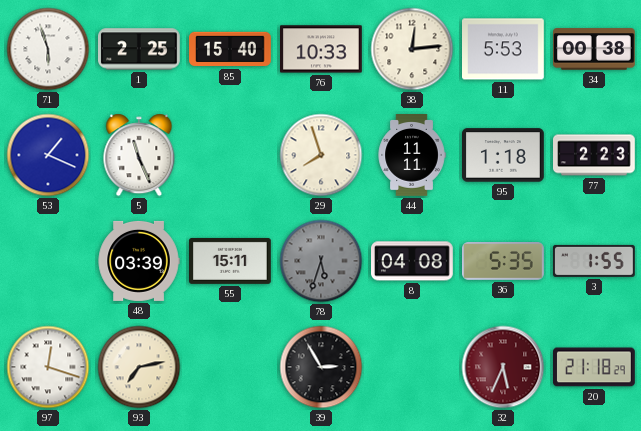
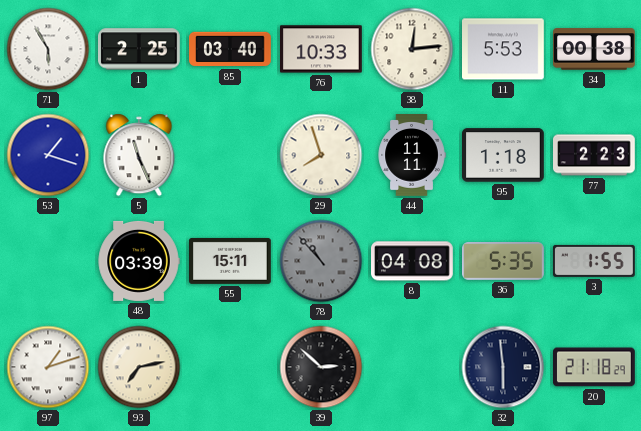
71: 5:57 -> 5:55 (48, 49)
85: 15:40 -> 03:40 (230, 49)
53: 1:19 -> 1:18 (48, 155)
78: 5:33 -> 10:53 (321, 261)
97: 12:18 -> 1:12 (48, 367)
39: 2:55 -> 2:52 (321, 367)
32: 5:34 -> 5:59 (503, 367)
32 dial: burgundy -> navy (503, 367)
